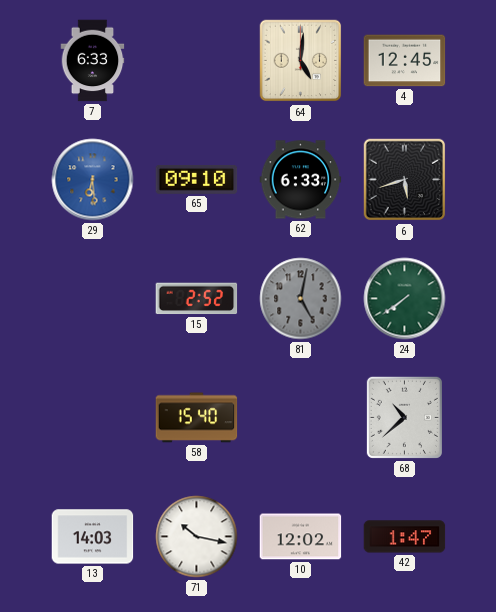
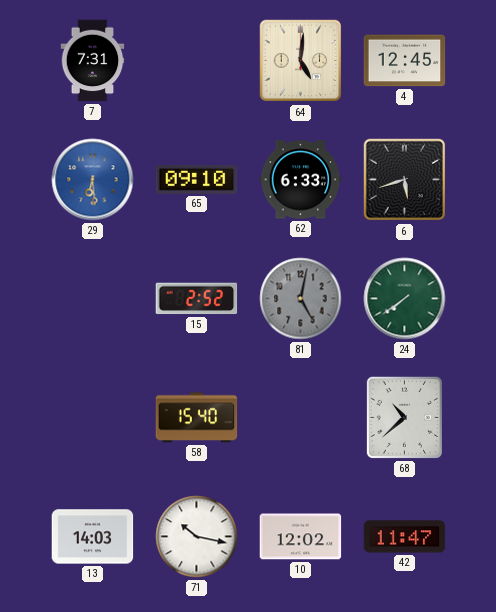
7: 6:33 -> 7:31 (93, 61)
42: 1:47 -> 11:47 (405, 537)
